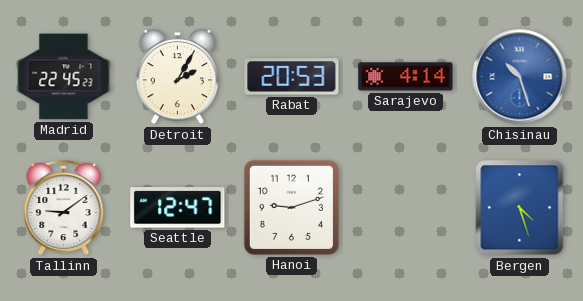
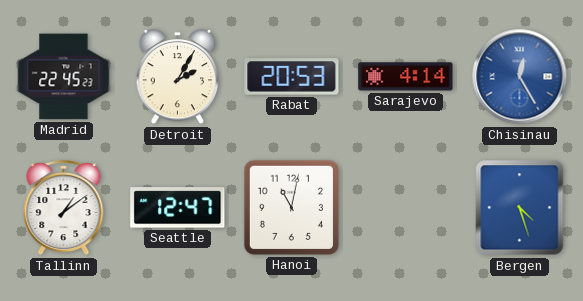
Chisinau: 10:27 -> 12:25 (520, 77)
Tallinn: 9:09 -> 1:09 (64, 209)
Hanoi: 9:12 -> 11:02 (291, 207)
